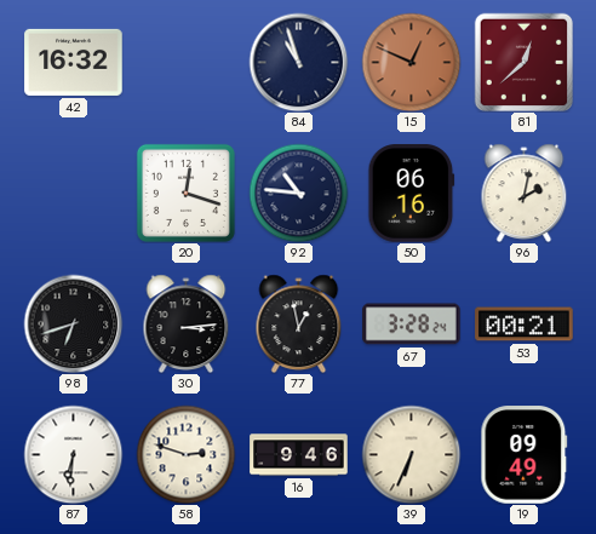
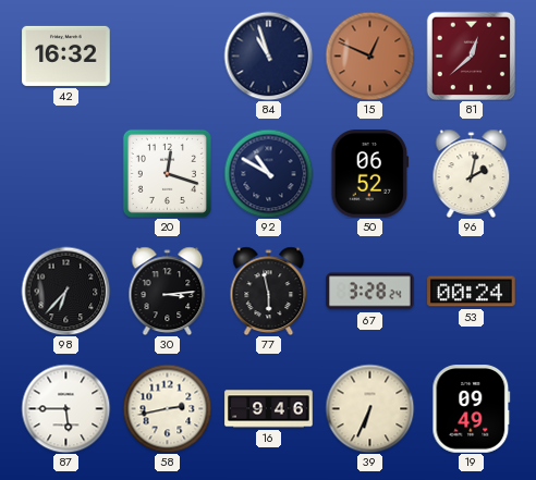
92: 10:46 -> 10:50 (268, 173)
50: 06:16 -> 06:52 (370, 174)
98: 6:42 -> 6:37 (65, 291)
77: 12:58 -> 5:58 (269, 291)
53: 00:21 -> 00:24 (472, 292)
87: 6:31 -> 5:45 (65, 408)
58: 2:48 -> 2:43 (167, 408)
